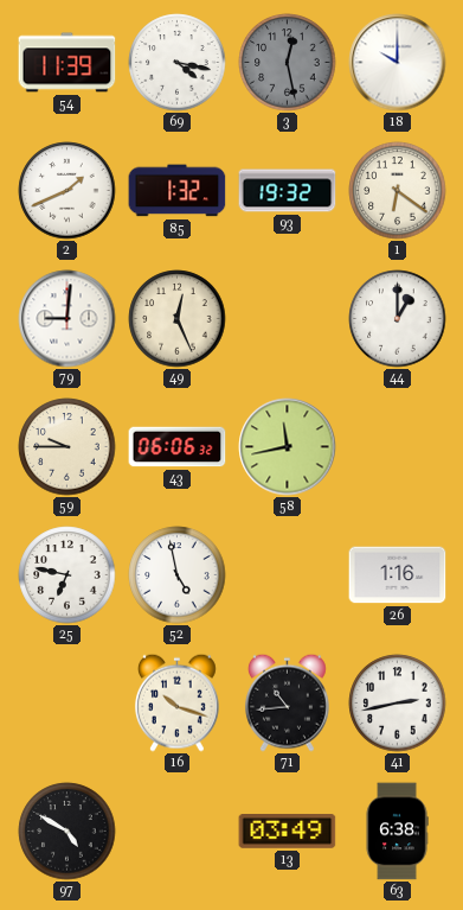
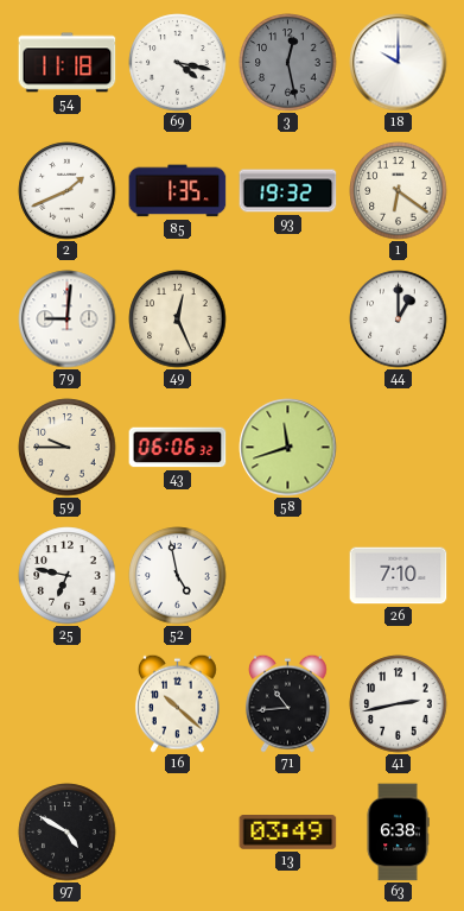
54: 11:39 -> 11:18 (68, 63)
85: 1:32 -> 1:35 (178, 191)
58: 11:43 -> 11:42 (288, 448)
26: 1:16 -> 7:10 (399, 576)
16: 10:18 -> 10:22 (177, 703)
